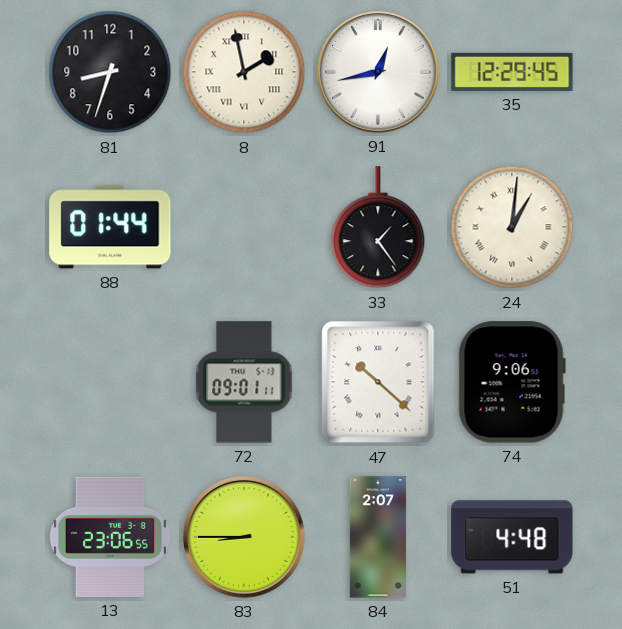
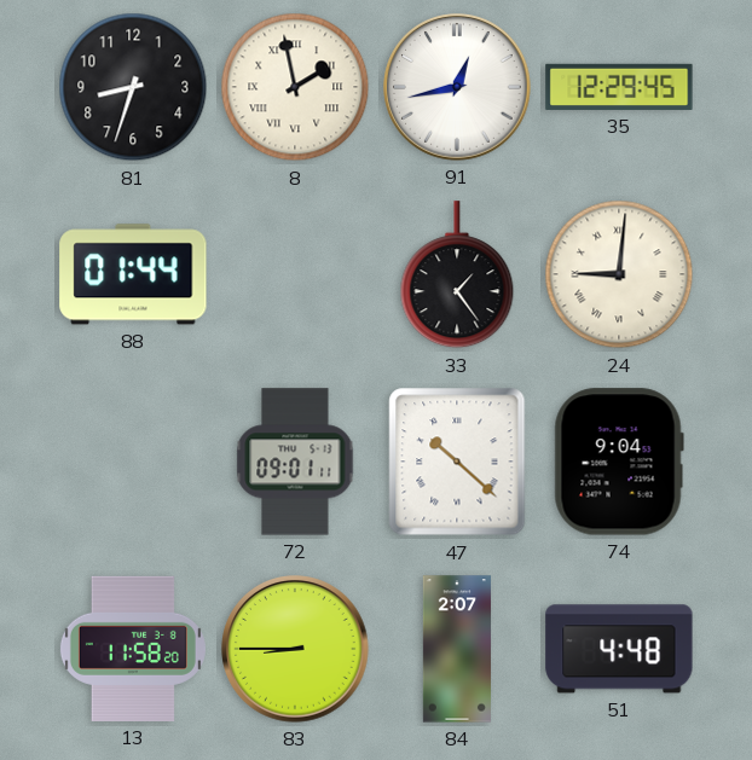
24: 1:01 -> 9:01 (619, 274)
74: 9:06 -> 9:04 (619, 462)
13: 23:06 -> 11:58 (133, 649)
